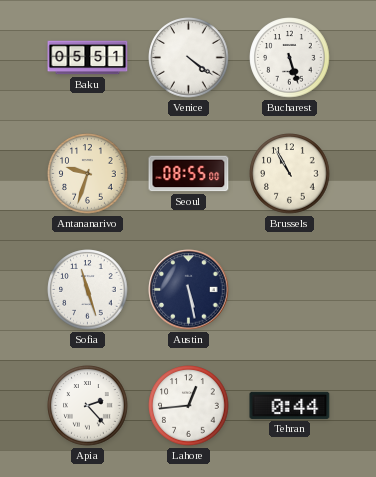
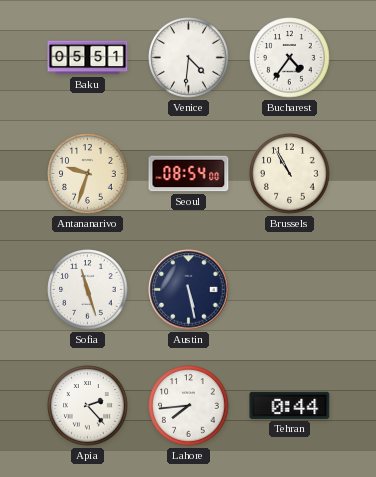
Venice: 4:21 -> 4:31 (189, 58)
Bucharest: 5:27 -> 4:36 (290, 58)
Seoul: 08:55 -> 08:54 (189, 174)
Lahore: 12:44 -> 7:44 (189, 406)
